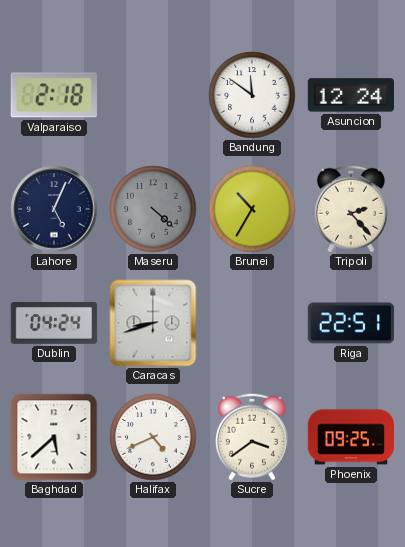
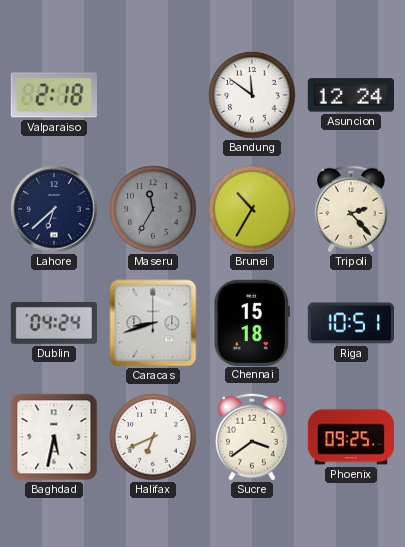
Lahore: 5:04 -> 6:38 (54, 209)
Maseru: 4:22 -> 11:35 (153, 209)
Chennai: none -> 15:18 (251, 322)
Riga: 22:51 -> 10:51 (350, 323)
Baghdad: 5:38 -> 5:32 (54, 437)
Halifax: 4:41 -> 6:41 (153, 437)
